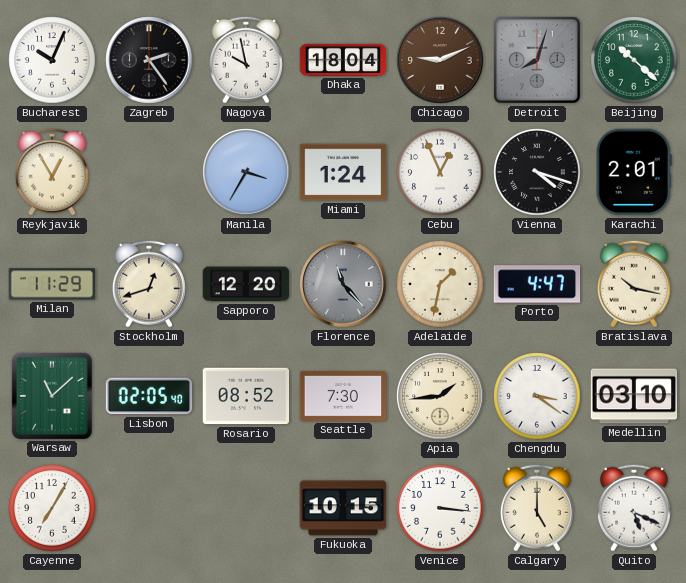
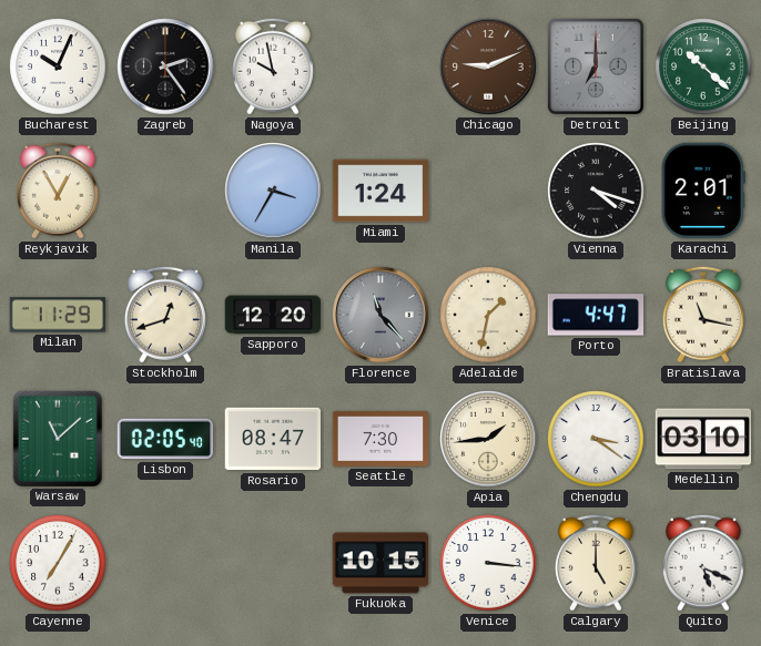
Dhaka: 18:04 -> none (343, 60)
Detroit: 8:03 -> 7:00 (596, 66)
Cebu: 12:56 -> none (440, 172)
Bratislava: 10:17 -> 11:17 (703, 315)
Rosario: 08:52 -> 08:47 (273, 439)
